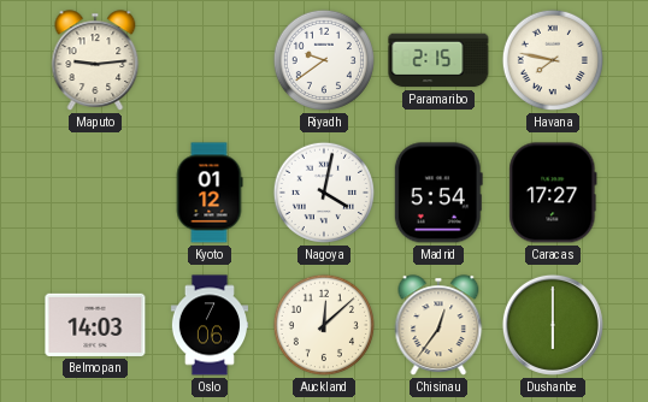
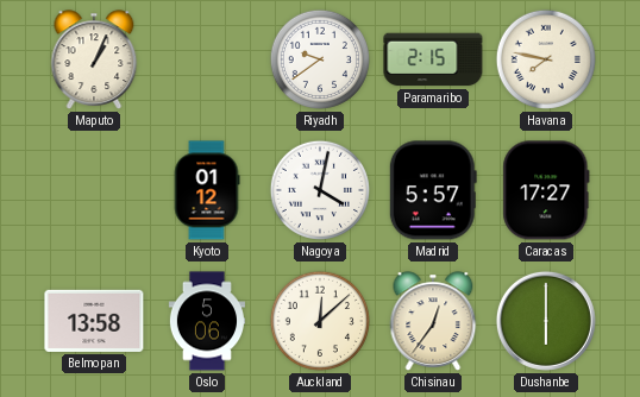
Maputo: 9:14 -> 1:04 (94, 59)
Madrid: 5:54 -> 5:57 (433, 190)
Belmopan: 14:03 -> 13:58 (94, 321)
Oslo: 7:06 -> 5:06 (206, 321)
